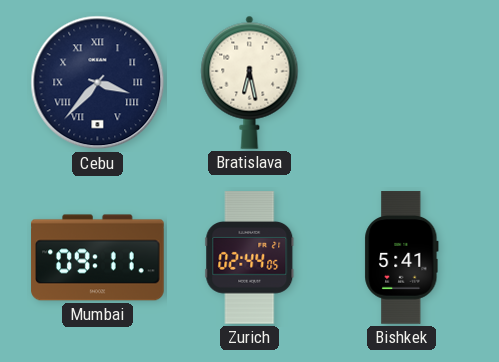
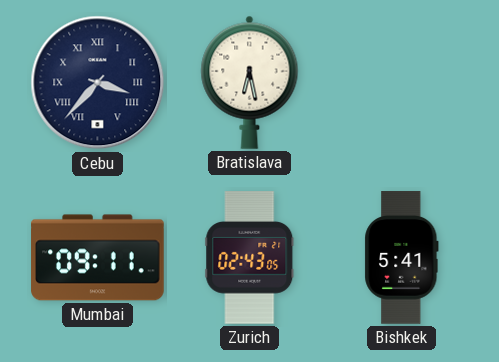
Zurich: 02:44 -> 02:43 (250, 258)
